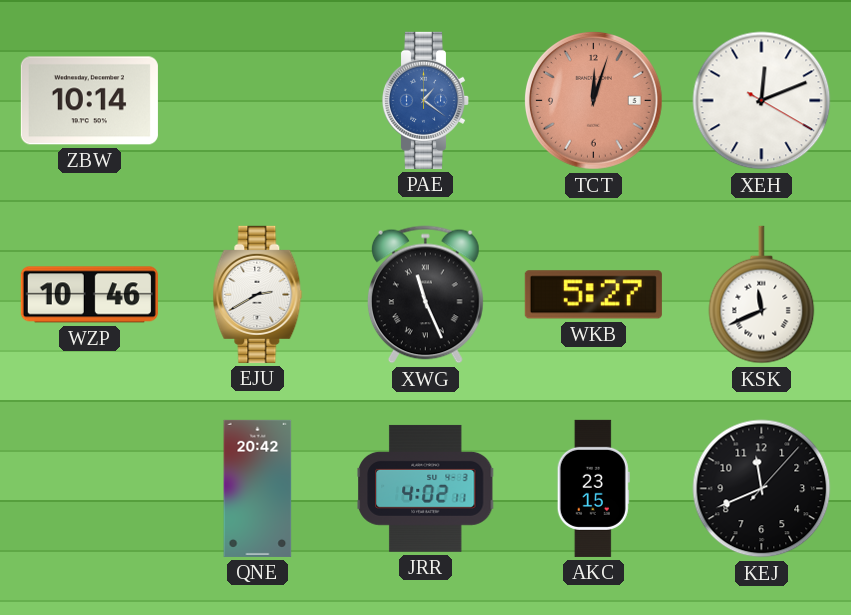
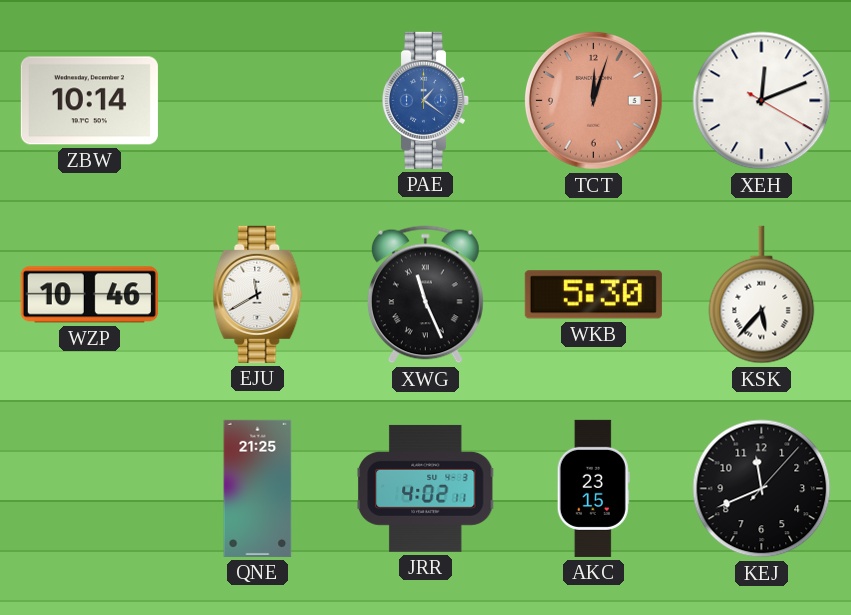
EJU: 2:40 -> 11:40 (258, 294)
WKB: 5:27 -> 5:30 (593, 295)
KSK: 11:41 -> 5:37 (762, 295)
QNE: 20:42 -> 21:25 (258, 488)
